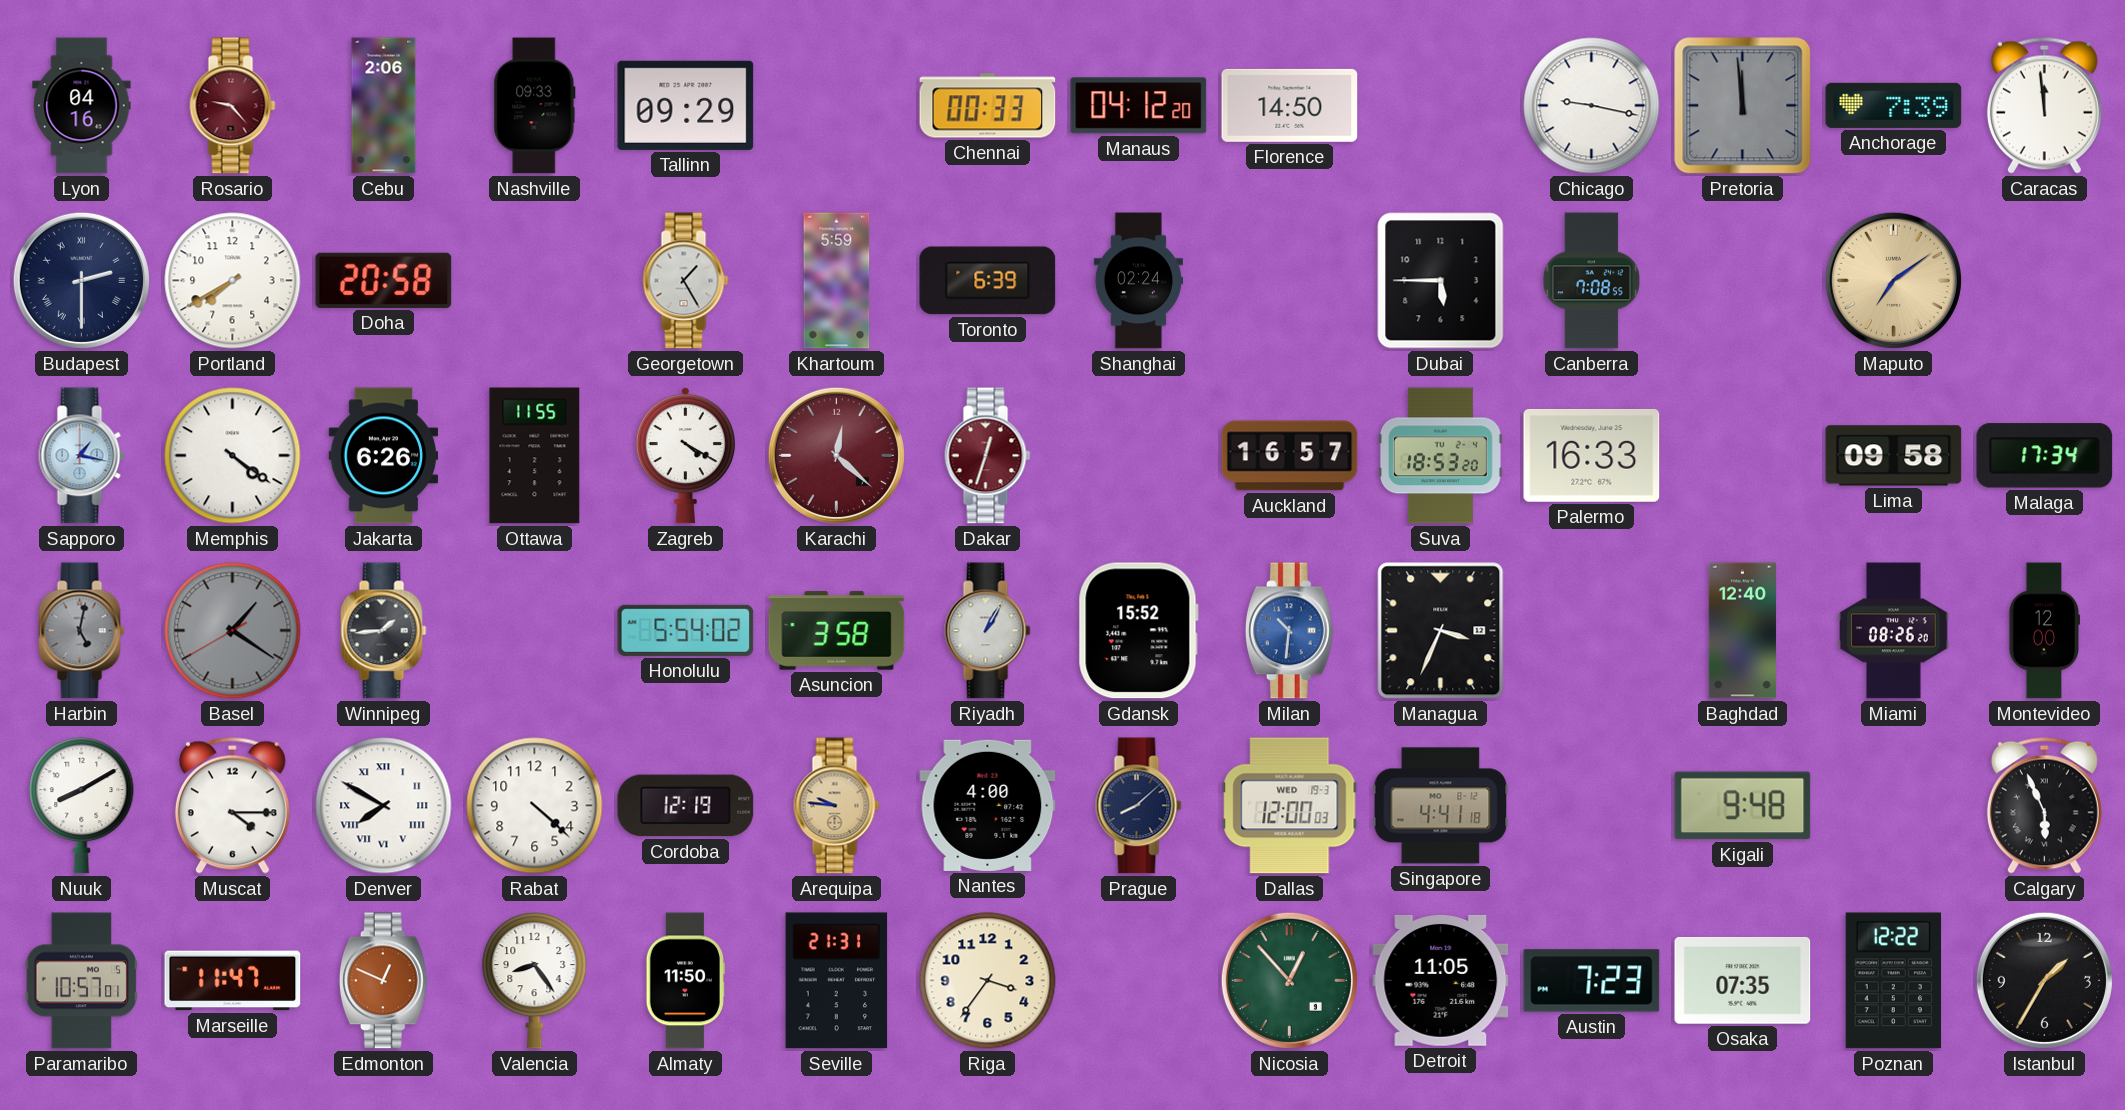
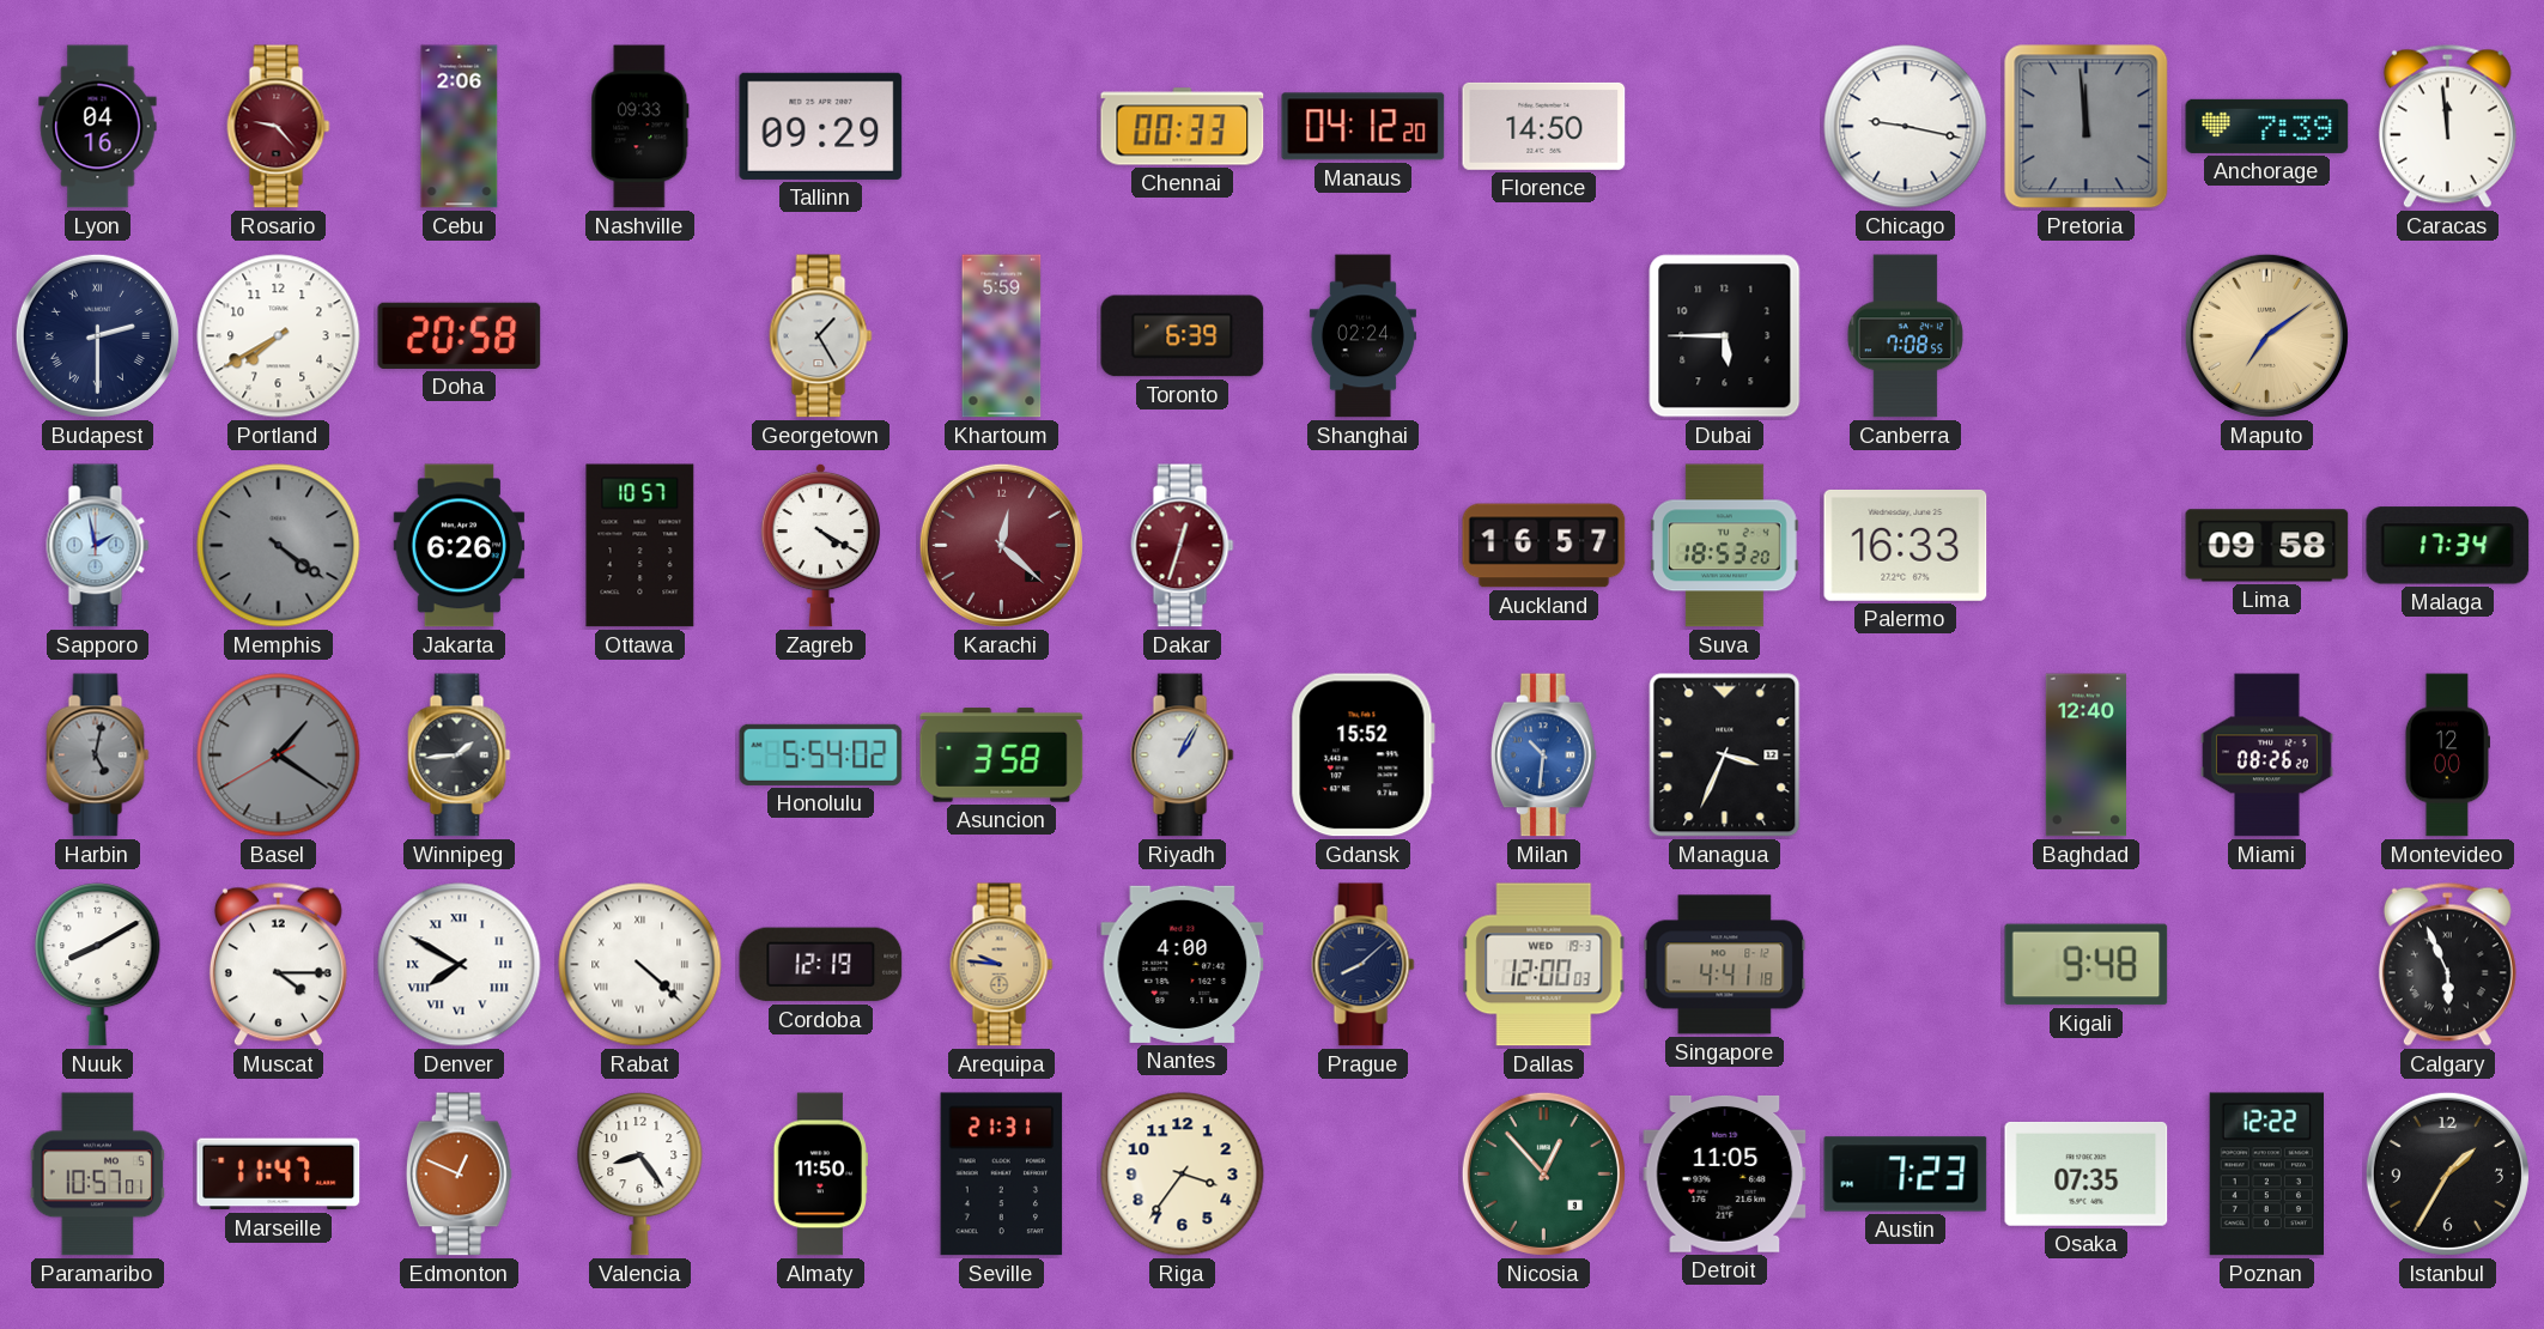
Sapporo: 1:17 -> 1:58 (98, 546)
Memphis dial: white -> grey (279, 546)
Ottawa: 11:55 -> 10:57 (640, 546)
Rabat numerals: Arabic -> Roman (640, 965)
